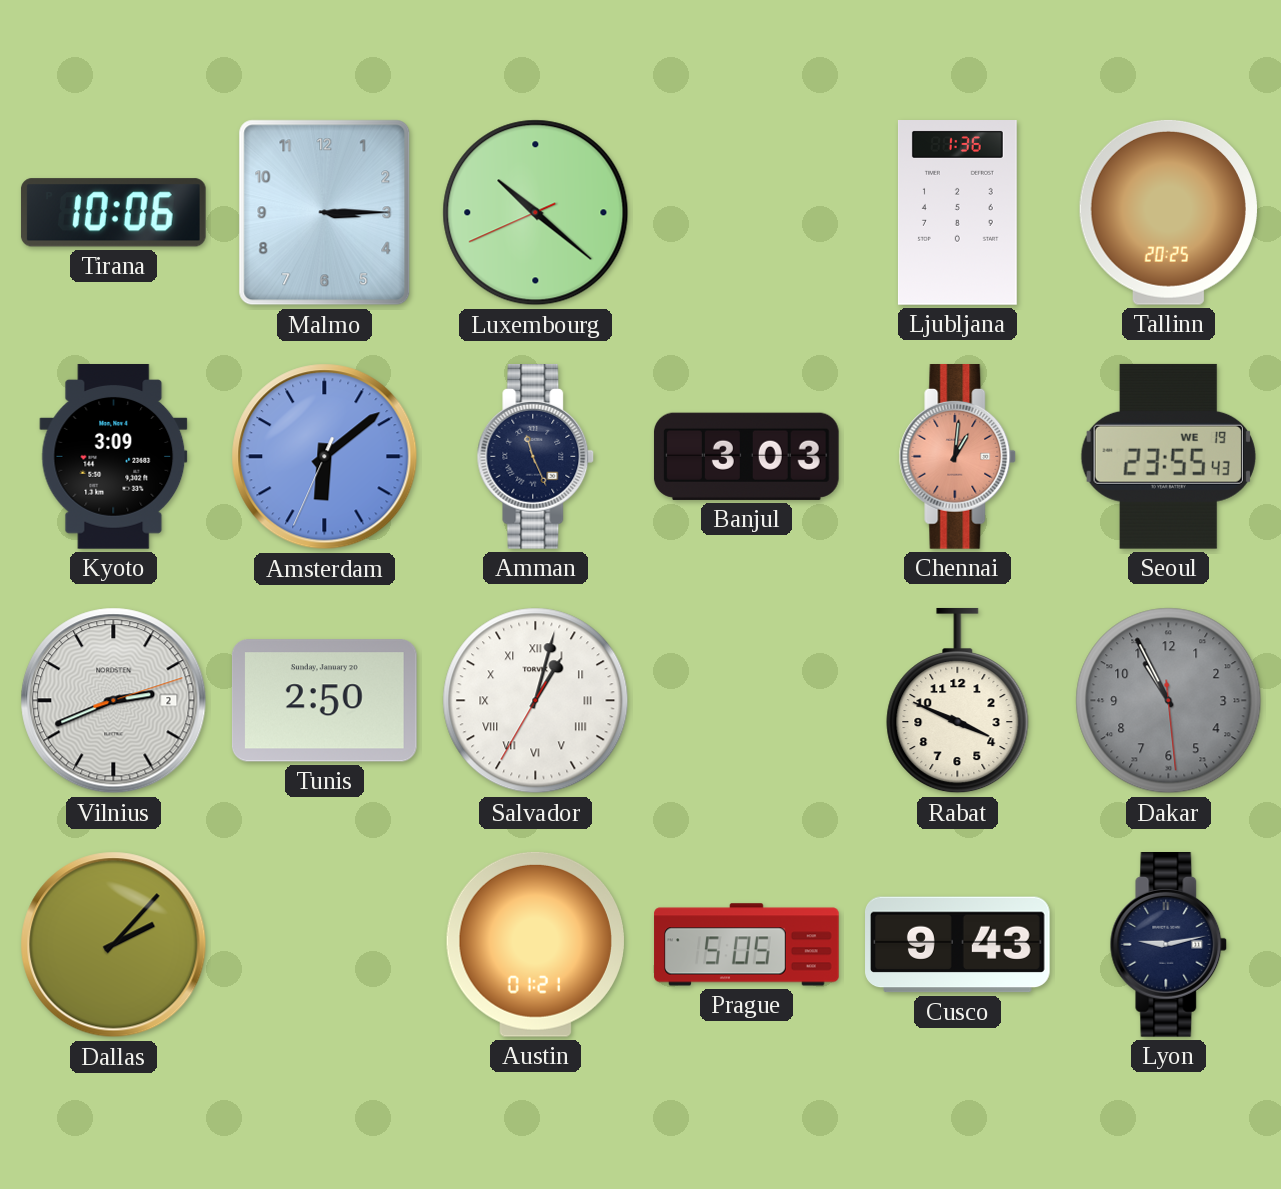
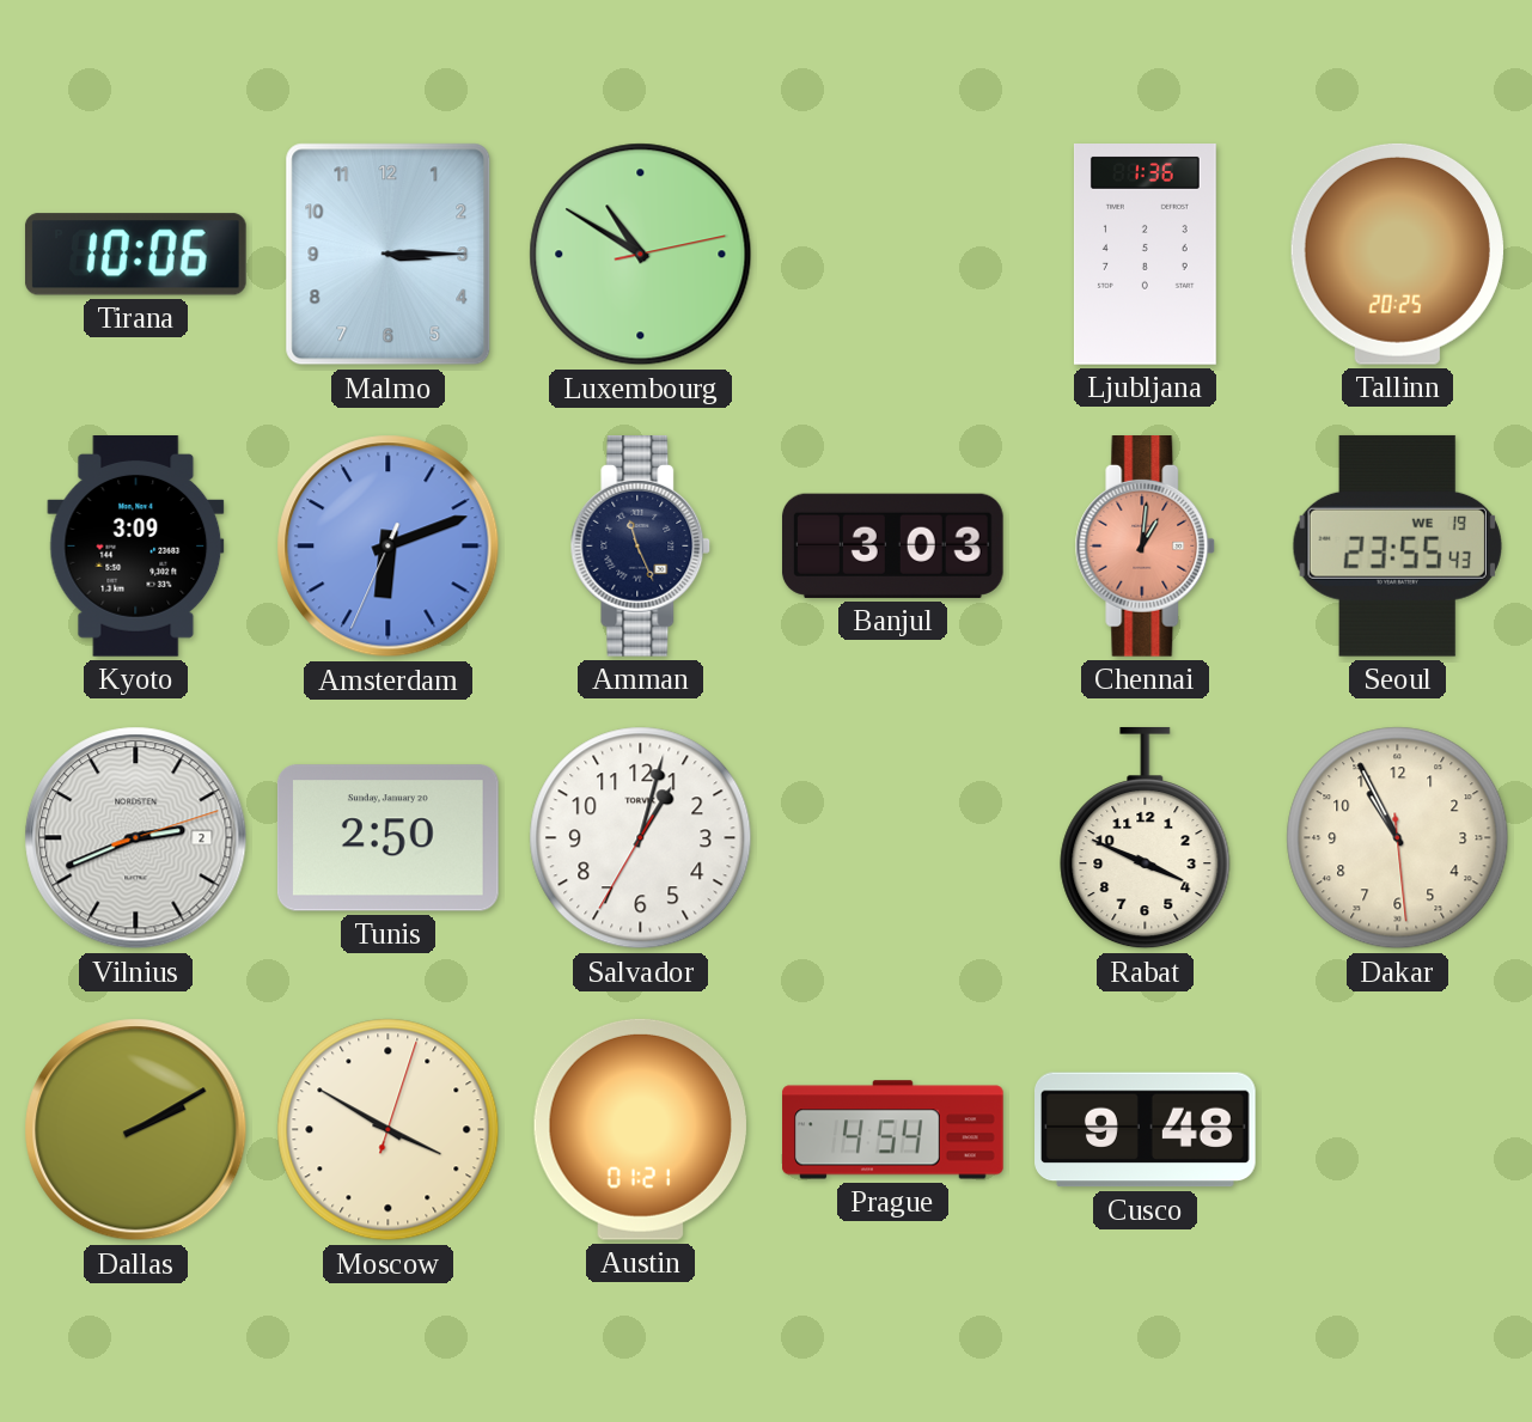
Luxembourg: 10:21 -> 10:50 (641, 255)
Amsterdam: 6:08 -> 6:11 (389, 547)
Salvador numerals: Roman -> Arabic (641, 838)
Dakar dial: grey -> cream (1398, 838)
Dallas: 2:07 -> 2:10 (136, 1130)
Moscow: none -> 3:50 (389, 1130)
Prague: 5:05 -> 4:54 (893, 1130)
Cusco: 9:43 -> 9:48 (1146, 1130)
Lyon: 9:13 -> none (1169, 945)
